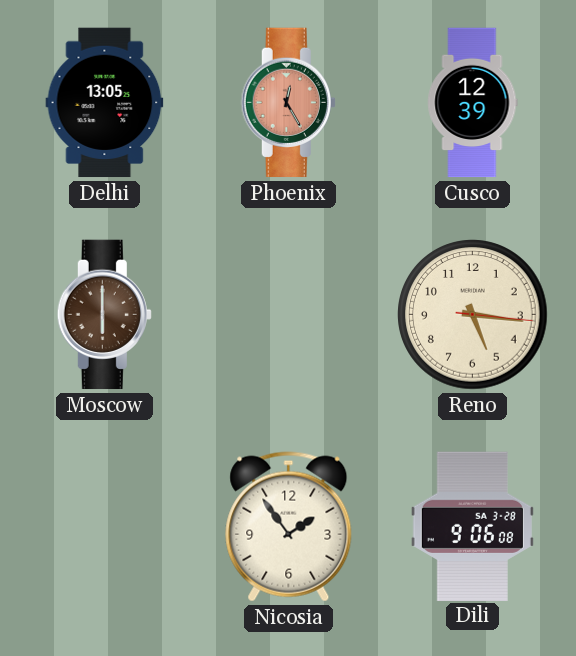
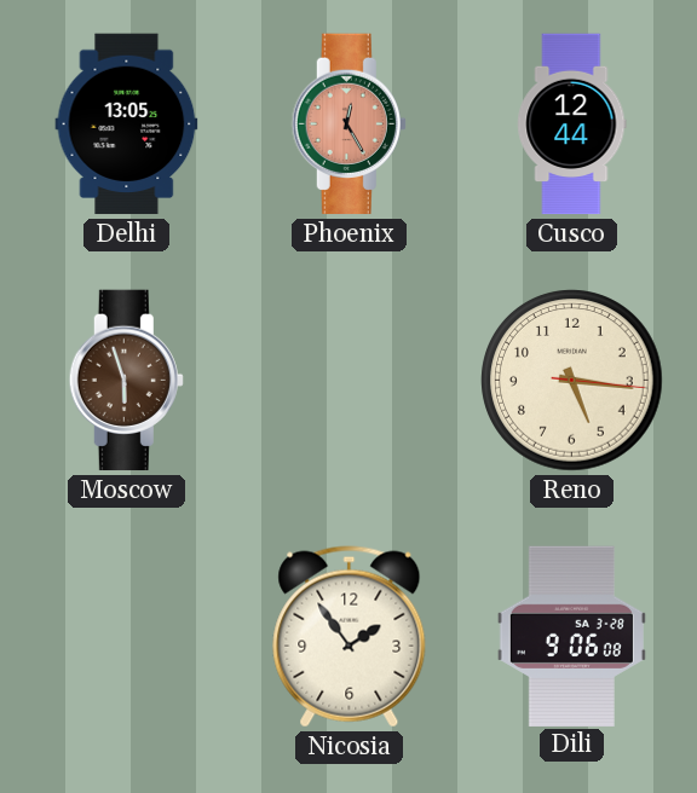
Cusco: 12:39 -> 12:44 (572, 125)
Moscow: 6:00 -> 5:57 (126, 381)
